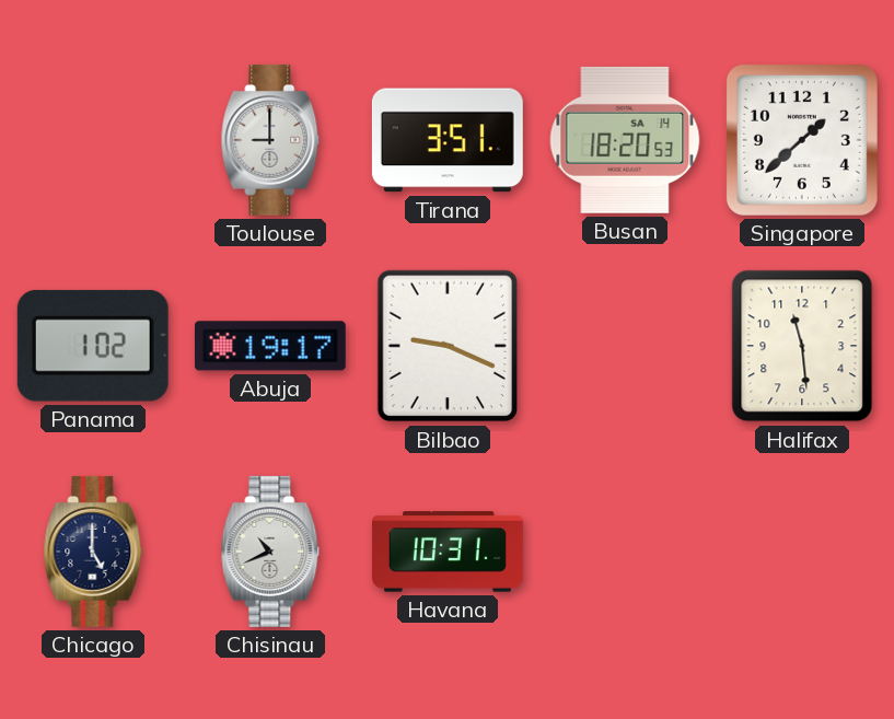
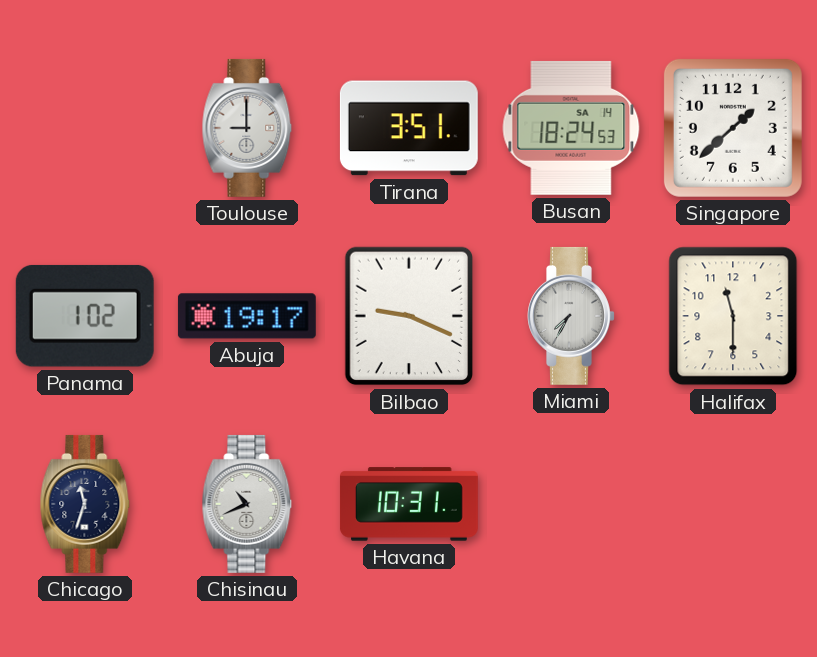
Busan: 18:20 -> 18:24 (571, 128)
Miami: none -> 7:35 (571, 316)
Halifax: 11:29 -> 11:30 (733, 316)
Chicago: 5:00 -> 11:33 (85, 504)
